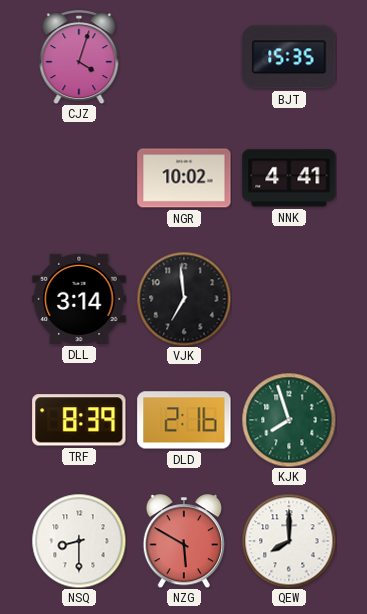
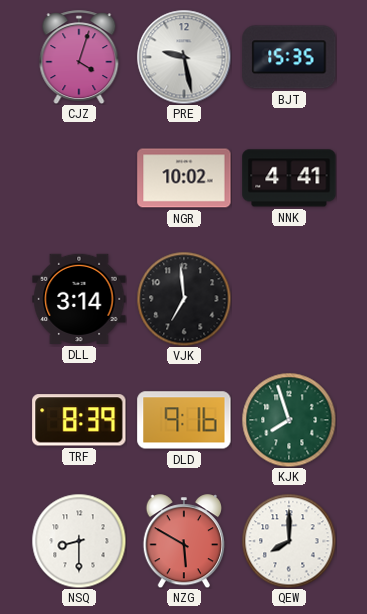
PRE: none -> 9:28 (184, 57)
DLD: 2:16 -> 9:16 (184, 420)
